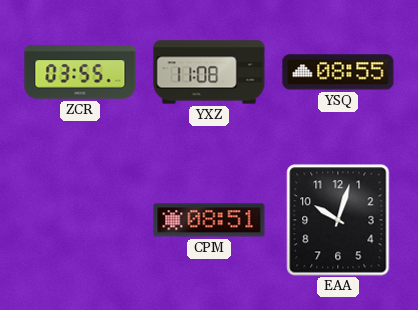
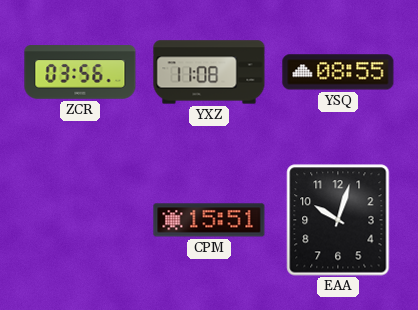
ZCR: 03:55 -> 03:56 (80, 72)
CPM: 08:51 -> 15:51 (209, 220)
